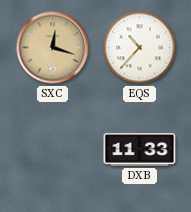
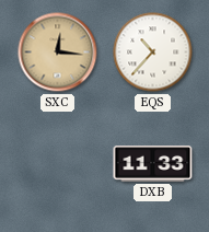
SXC: 12:18 -> 12:16 (58, 53)
